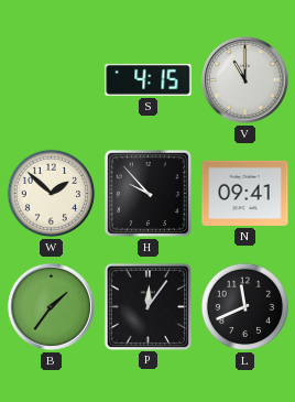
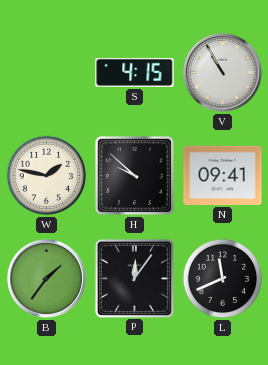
V: 11:00 -> 10:55 (222, 72)
W: 1:52 -> 1:47 (47, 176)
H: 9:53 -> 9:52 (134, 175)
